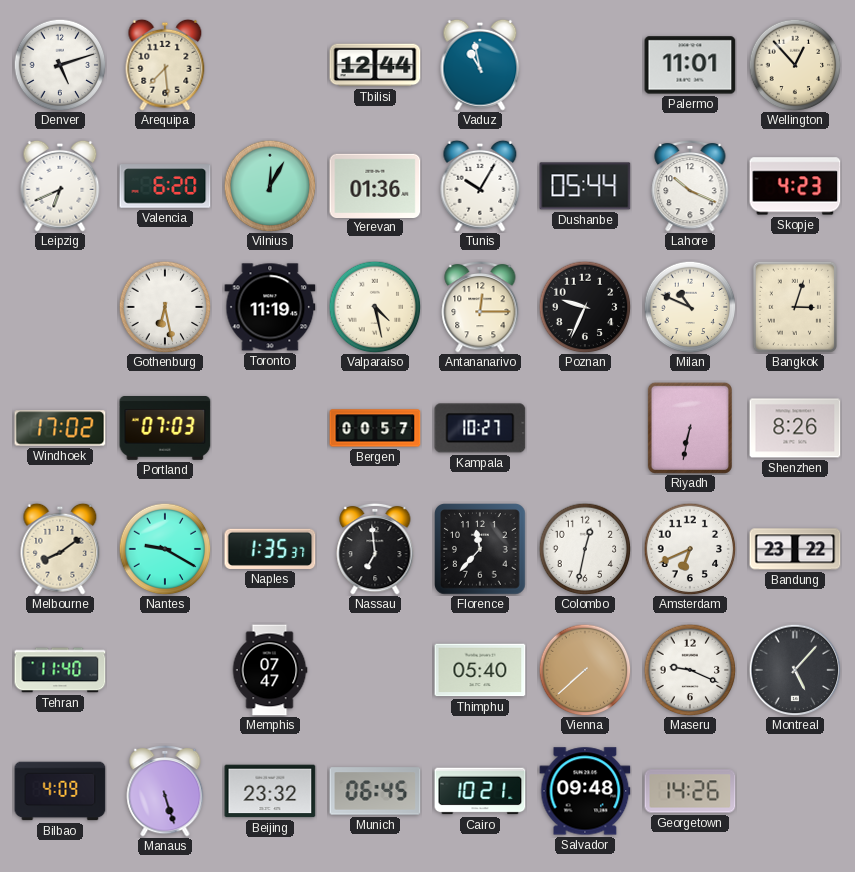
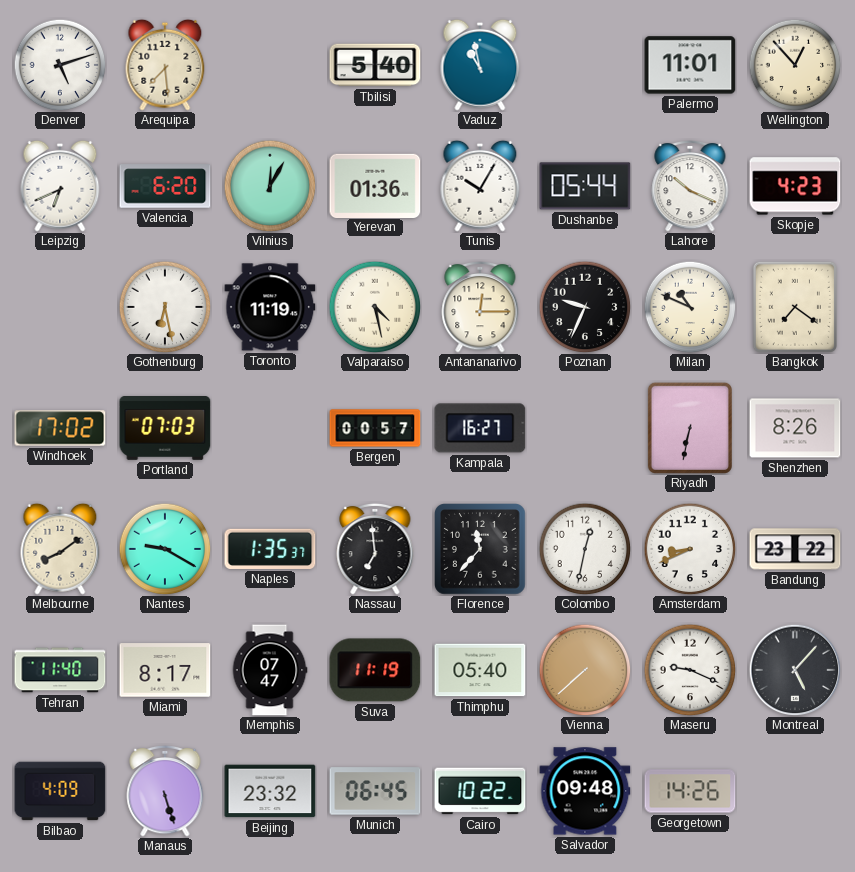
Tbilisi: 12:44 -> 5:40 (375, 65)
Bangkok: 3:03 -> 7:21 (795, 307)
Kampala: 10:27 -> 16:27 (480, 428)
Amsterdam: 6:41 -> 8:41 (690, 549)
Miami: none -> 8:17 (165, 670)
Suva: none -> 11:19 (375, 670)
Cairo: 10:21 -> 10:22 (480, 791)
